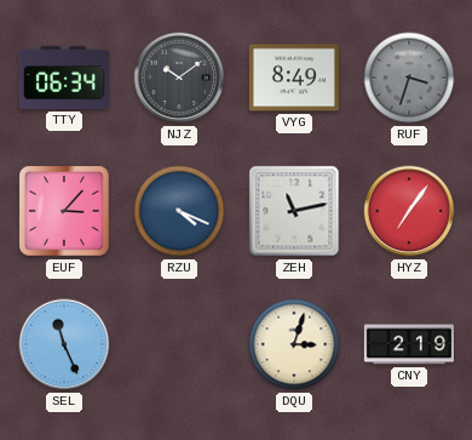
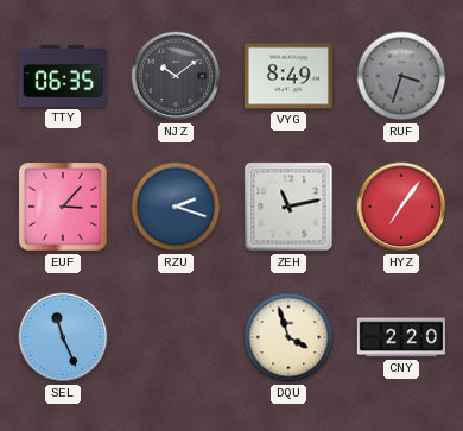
TTY: 06:34 -> 06:35 (63, 76)
RZU: 4:19 -> 2:18 (176, 207)
DQU: 3:03 -> 3:57 (288, 337)
CNY: 2:19 -> 2:20 (401, 337)
